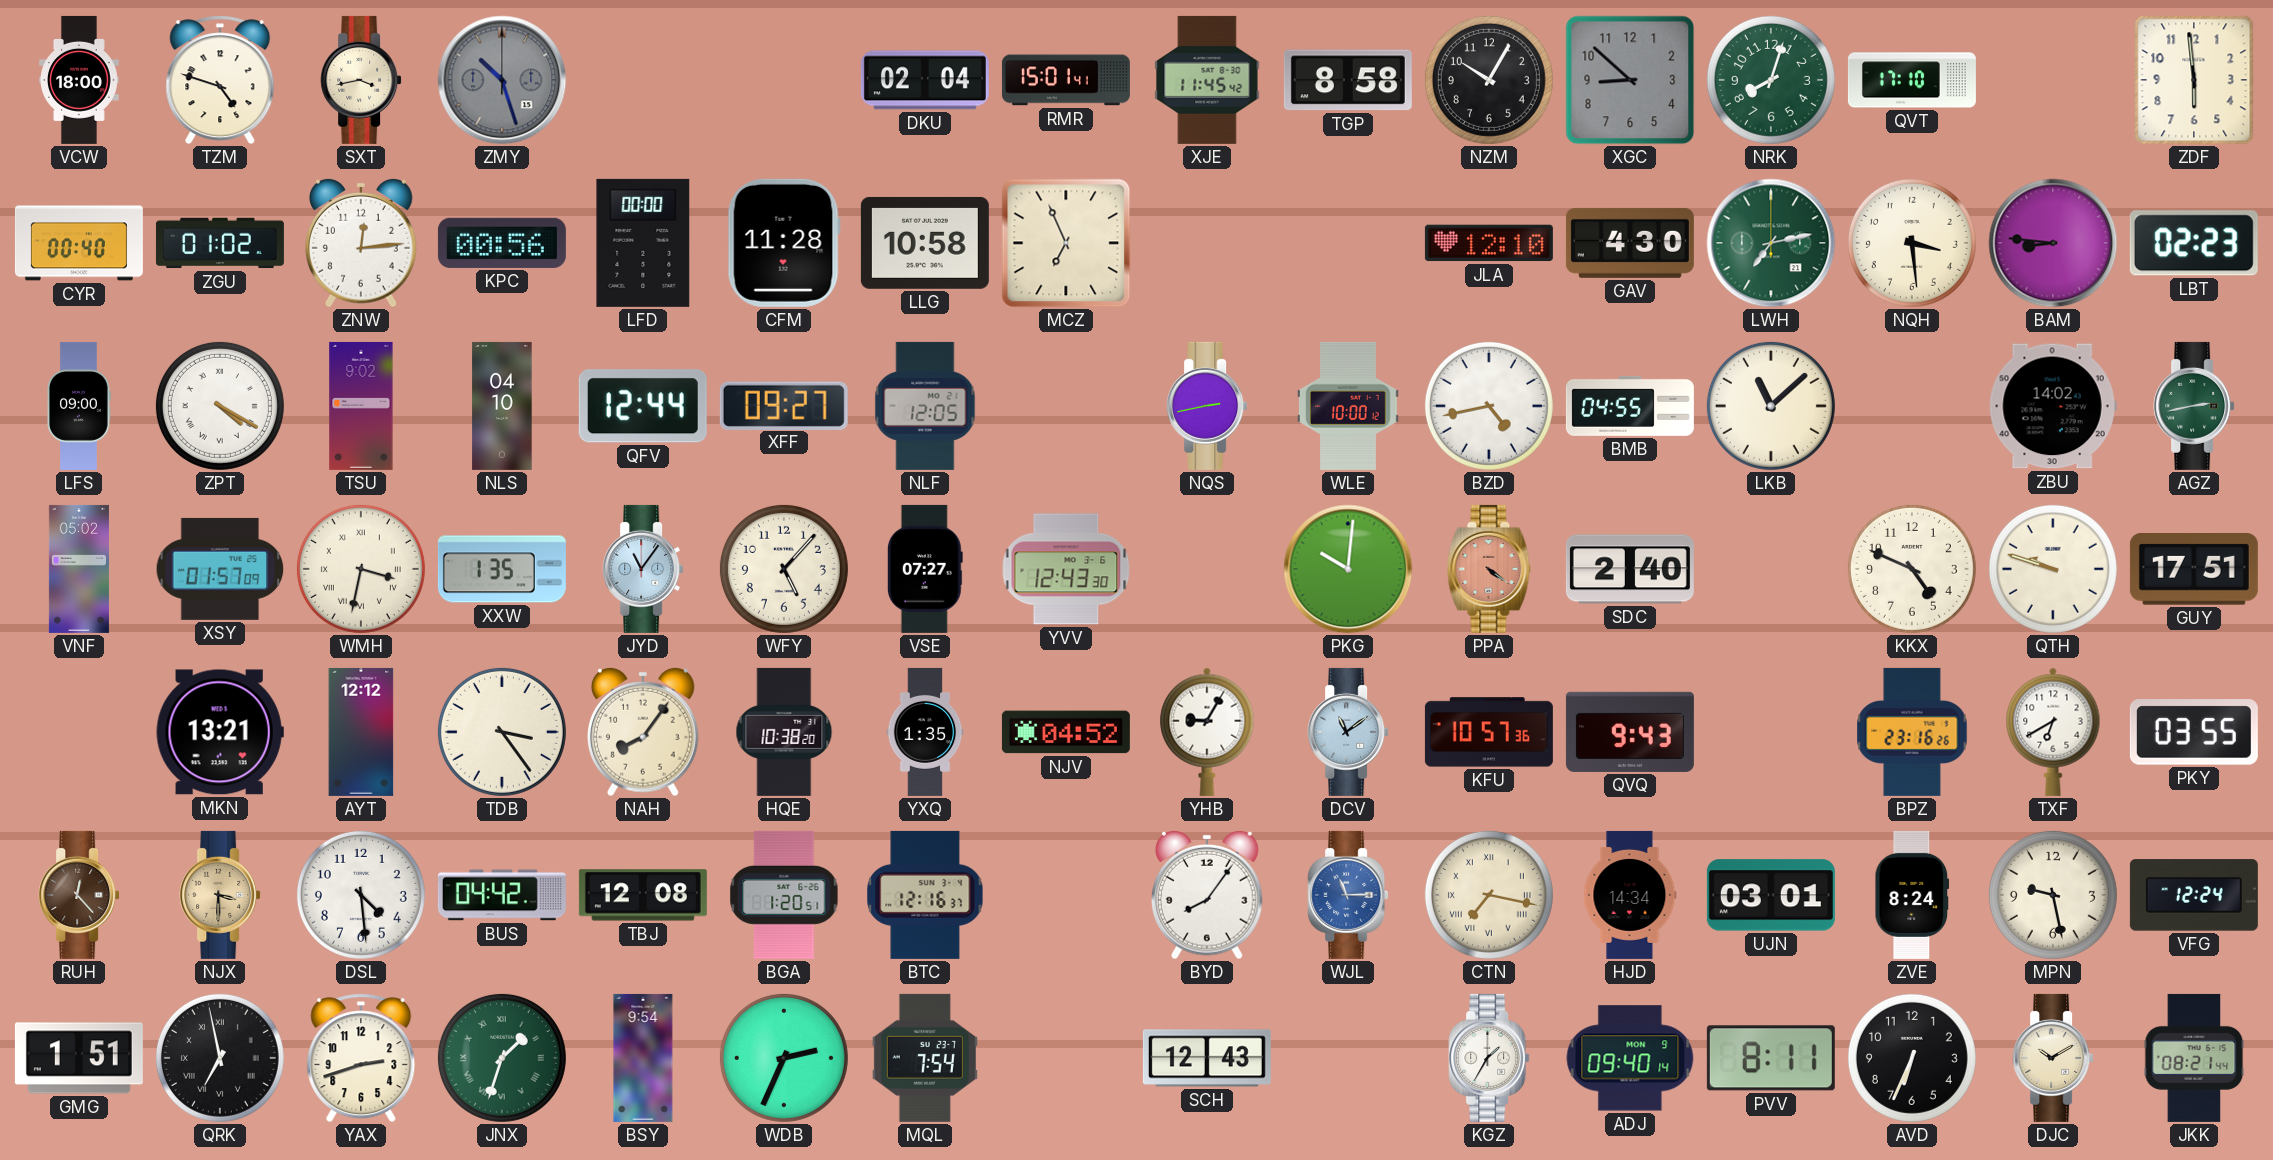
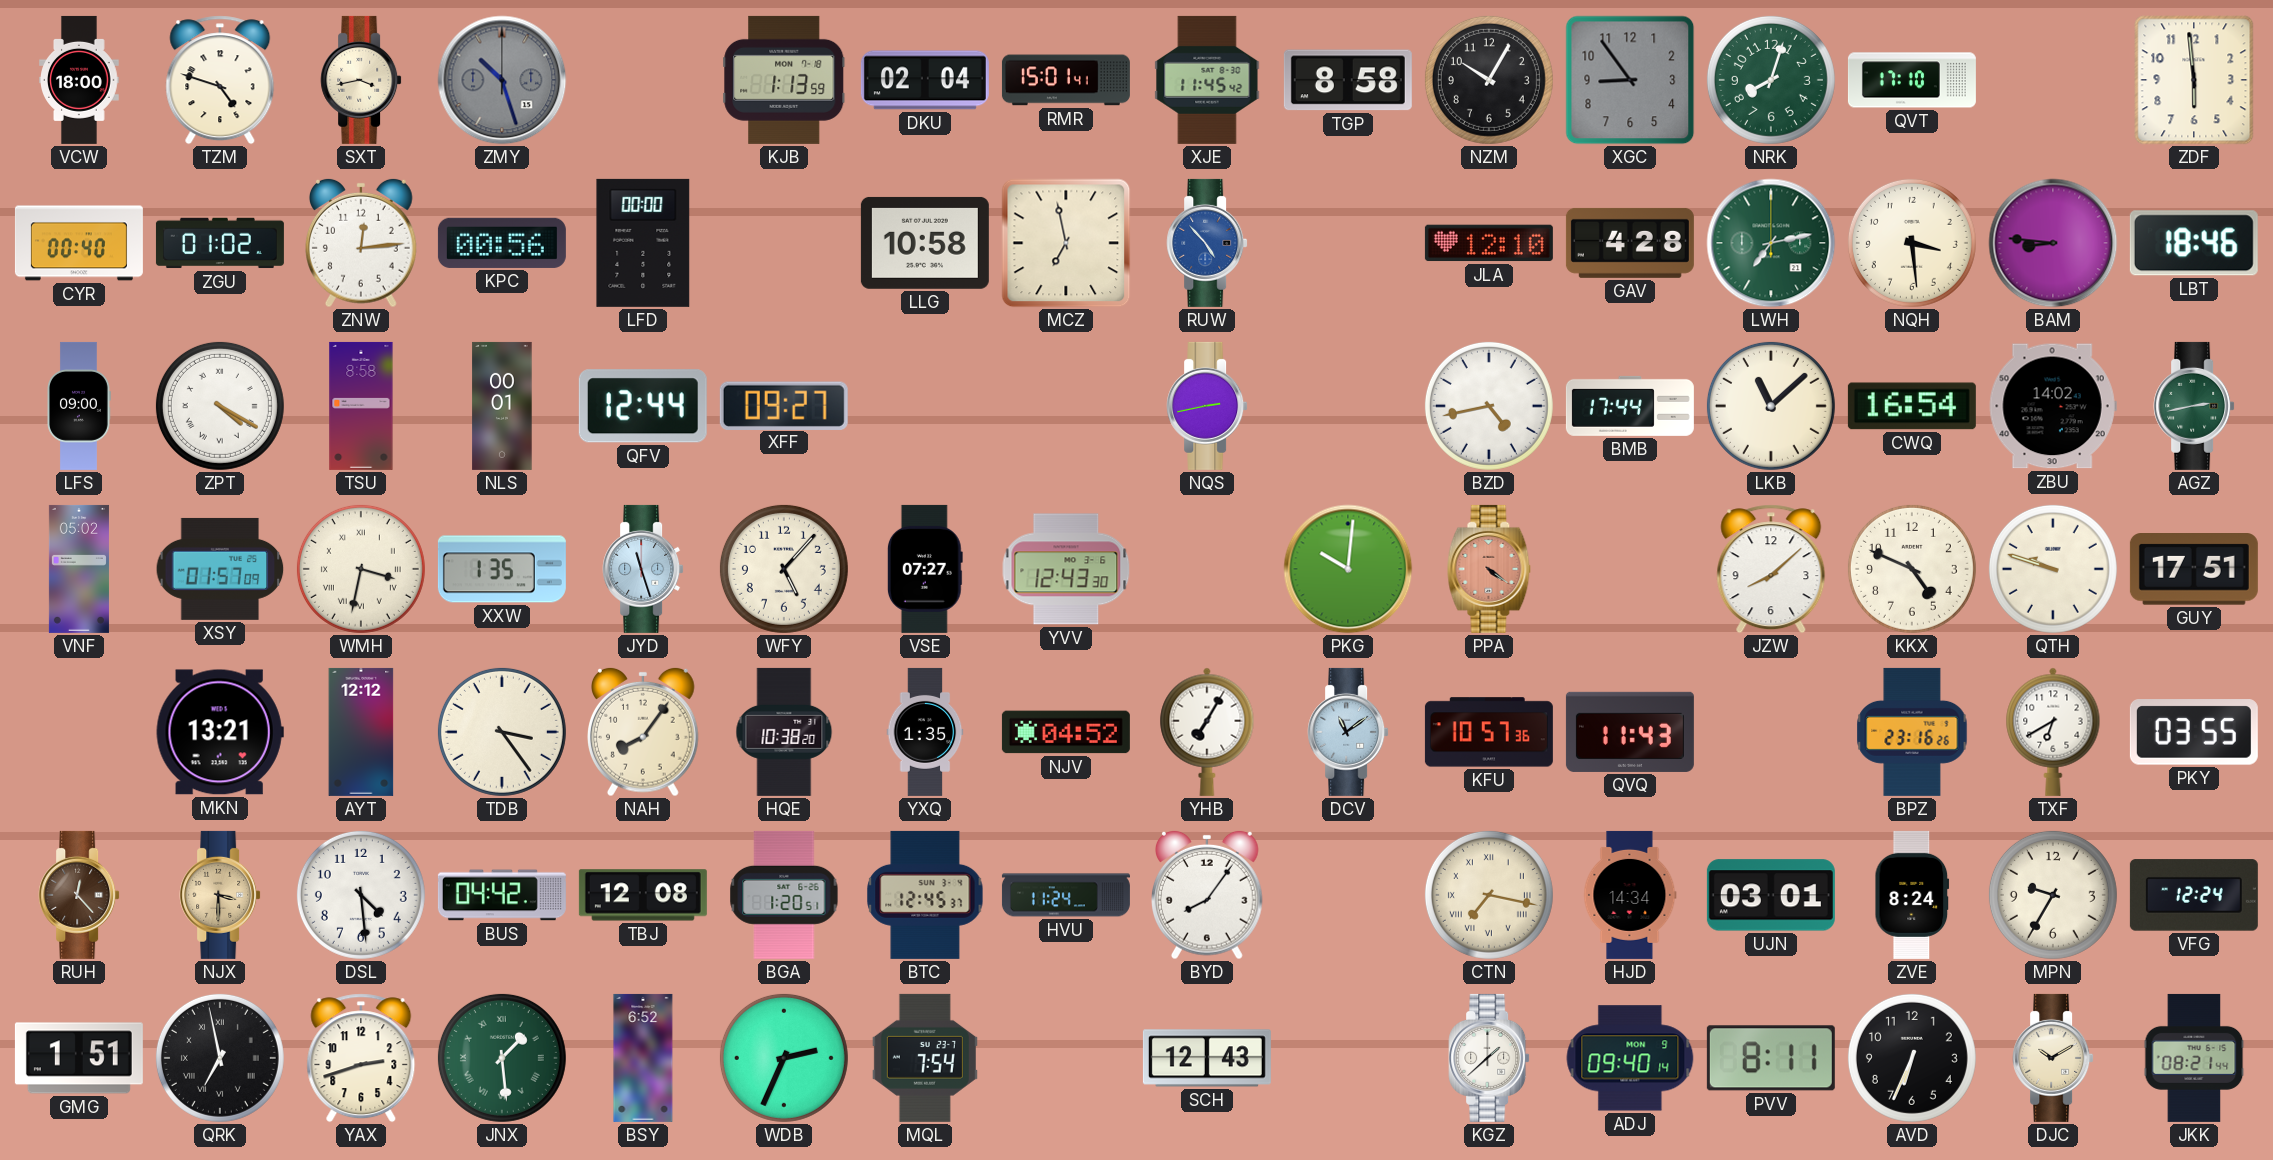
KJB: none -> 1:13 (784, 80)
XGC: 8:52 -> 8:54 (1630, 80)
CFM: 11:28 -> none (784, 243)
MCZ: 6:56 -> 6:58 (1066, 243)
RUW: none -> 4:53 (1207, 243)
GAV: 4:30 -> 4:28 (1630, 243)
LBT: 02:23 -> 18:46 (2194, 243)
TSU: 9:02 -> 8:58 (361, 406)
NLS: 04:10 -> 00:01 (502, 406)
NLF: 12:05 -> none (925, 406)
WLE: 10:00 -> none (1348, 406)
BMB: 04:55 -> 17:44 (1630, 406)
CWQ: none -> 16:54 (1912, 406)
JYD: 11:06 -> 11:27 (643, 569)
SDC: 2:40 -> none (1630, 569)
JZW: none -> 8:08 (1771, 569)
YHB: 9:05 -> 7:05 (1207, 732)
QVQ: 9:43 -> 11:43 (1630, 732)
BTC: 12:16 -> 12:45 (925, 895)
HVU: none -> 11:24 (1066, 895)
WJL: 11:15 -> none (1348, 895)
MPN: 9:28 -> 9:35 (2053, 895)
JNX: 1:33 -> 1:29 (502, 1058)
BSY: 9:54 -> 6:52 (643, 1058)
KGZ: 1:35 -> 1:38 (1489, 1058)
